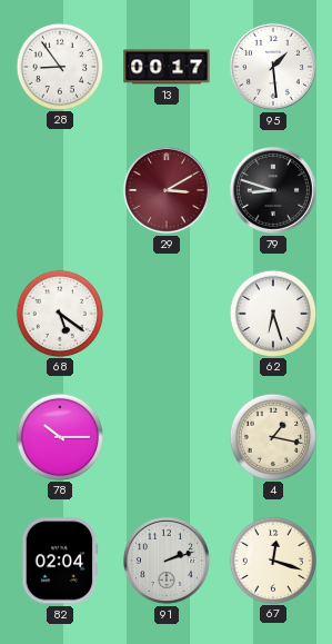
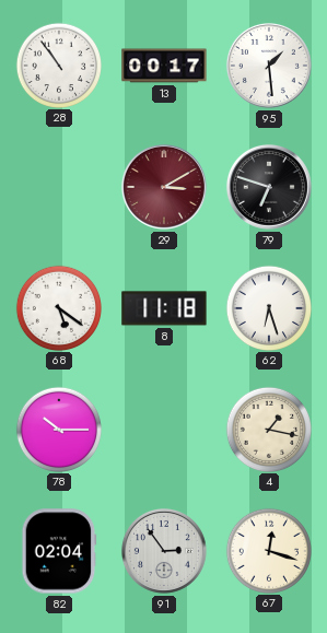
28: 8:54 -> 10:54 (58, 65)
79: 8:48 -> 6:48 (269, 187)
8: none -> 11:18 (164, 308)
91: 2:12 -> 2:54 (164, 551)
